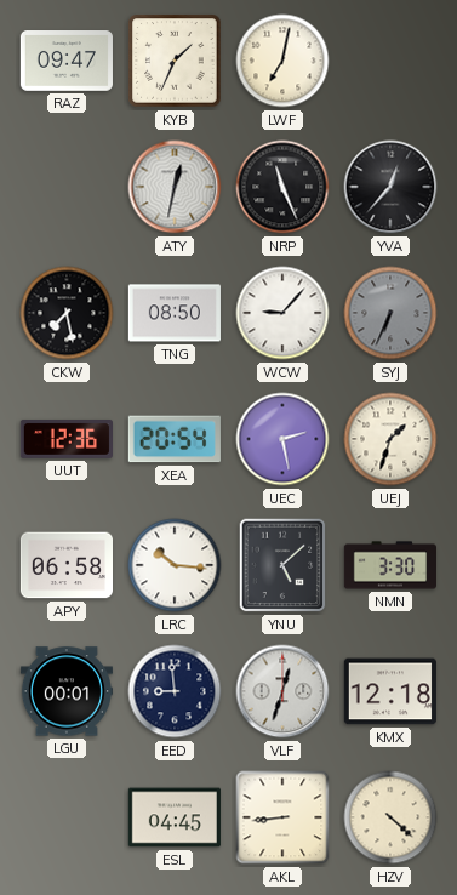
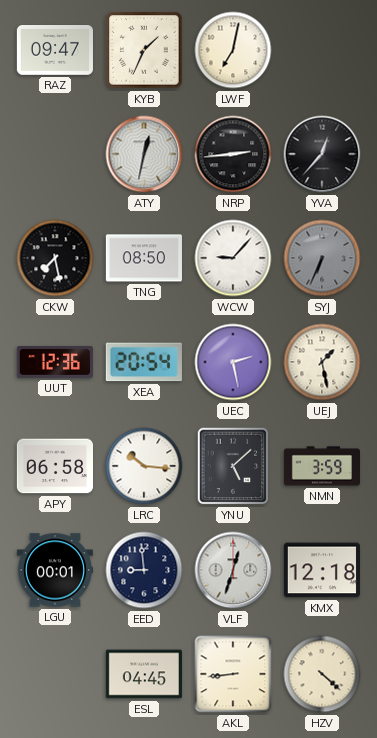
NRP: 11:26 -> 2:44 (233, 154)
UEJ: 1:33 -> 1:28 (322, 362)
NMN: 3:30 -> 3:59 (321, 466)
